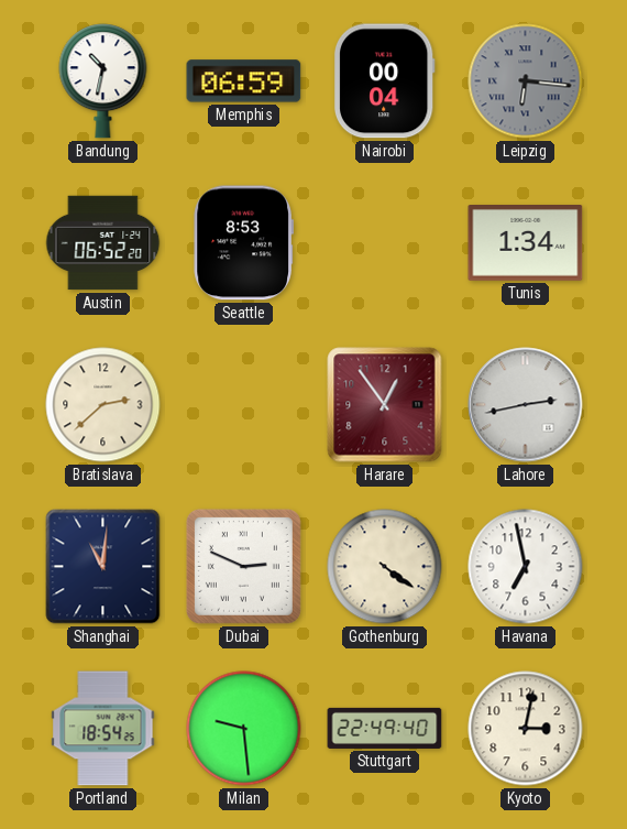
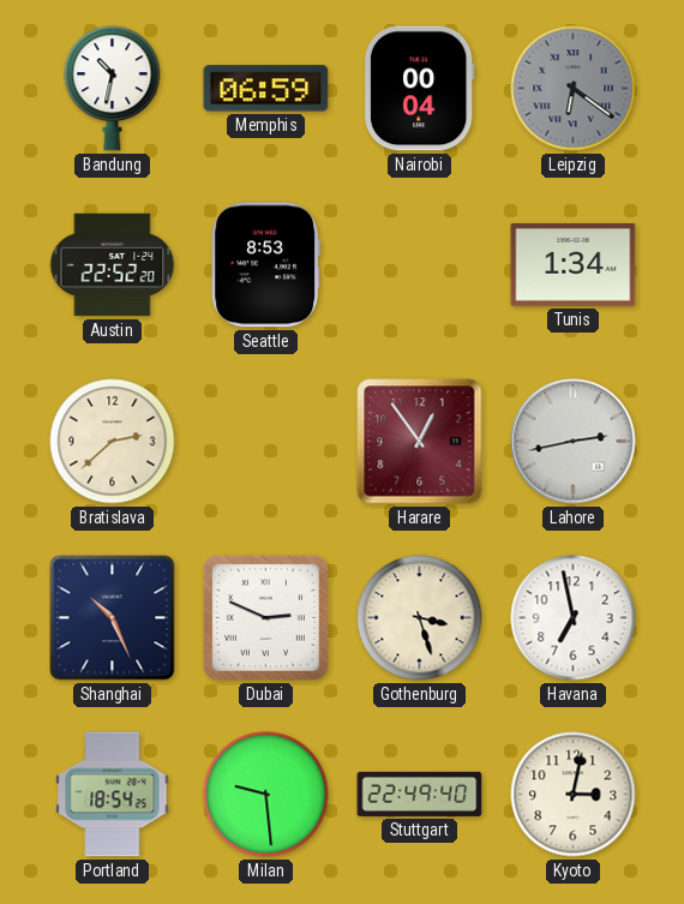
Leipzig: 6:16 -> 6:21 (574, 89)
Austin: 06:52 -> 22:52 (113, 265)
Shanghai: 11:01 -> 10:26 (113, 618)
Gothenburg: 4:21 -> 3:27 (420, 618)
